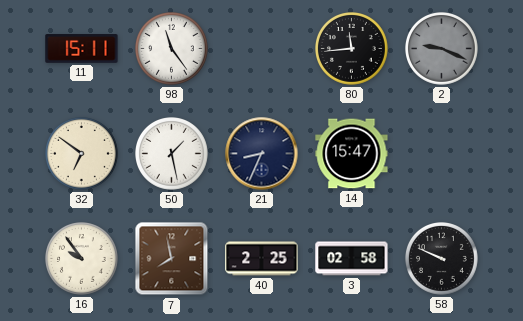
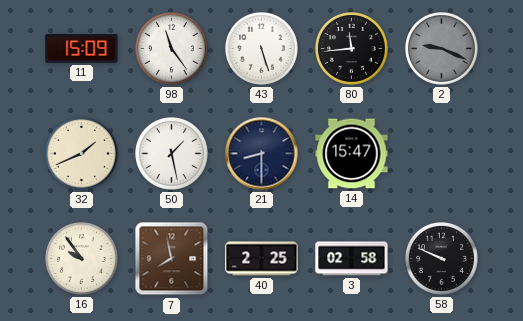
11: 15:11 -> 15:09 (82, 49)
43: none -> 5:27 (262, 49)
32: 6:51 -> 1:41 (82, 154)
21: 8:34 -> 8:30 (262, 154)
